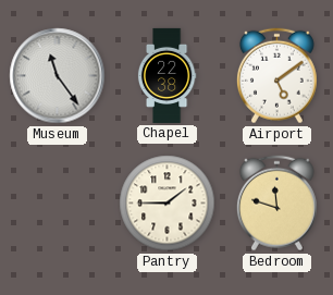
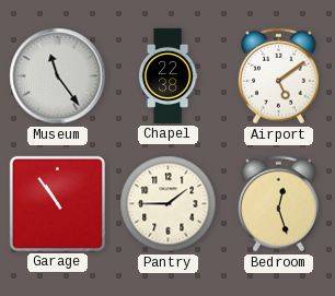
Garage: none -> 10:54 (57, 203)
Bedroom: 11:48 -> 12:27 (278, 204)
